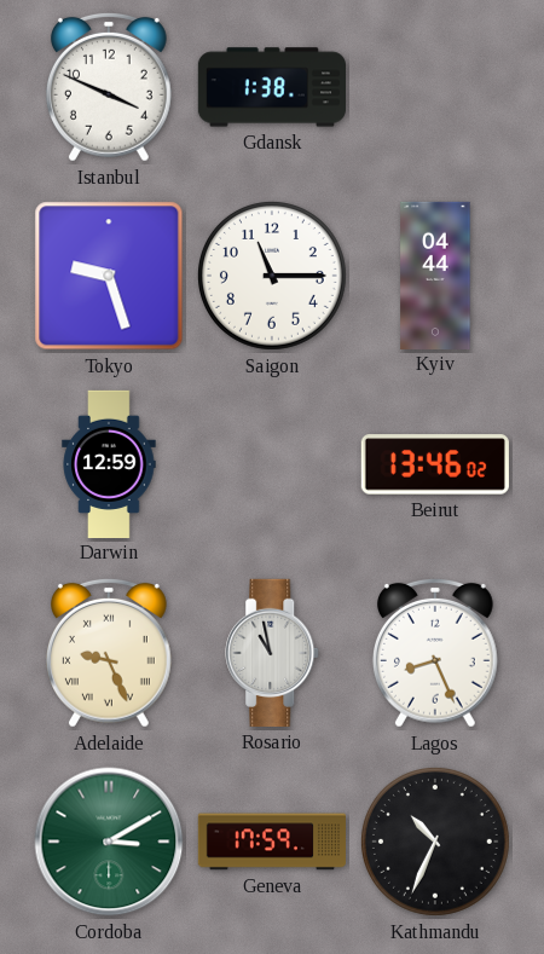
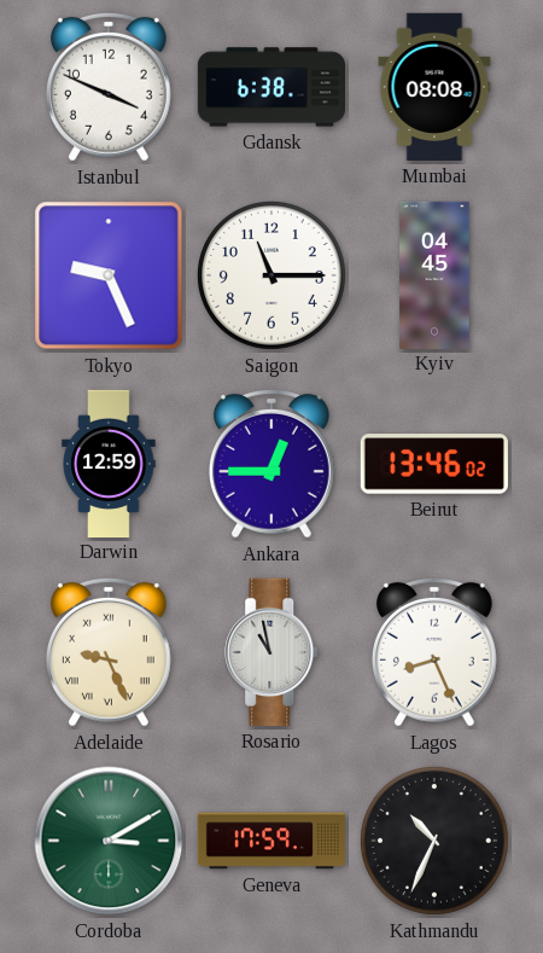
Gdansk: 1:38 -> 6:38 (270, 87)
Mumbai: none -> 08:08 (434, 87)
Tokyo: 9:27 -> 9:26 (109, 275)
Kyiv: 04:44 -> 04:45 (434, 274)
Ankara: none -> 12:45 (271, 464)
